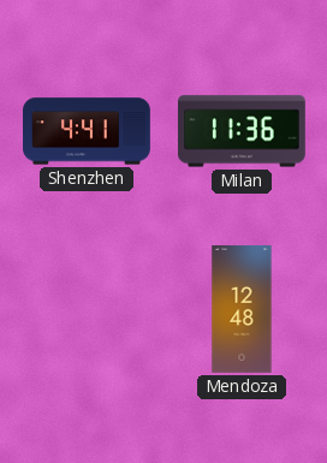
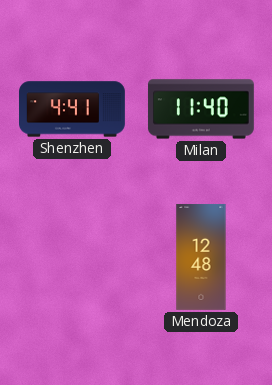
Milan: 11:36 -> 11:40 (201, 109)
